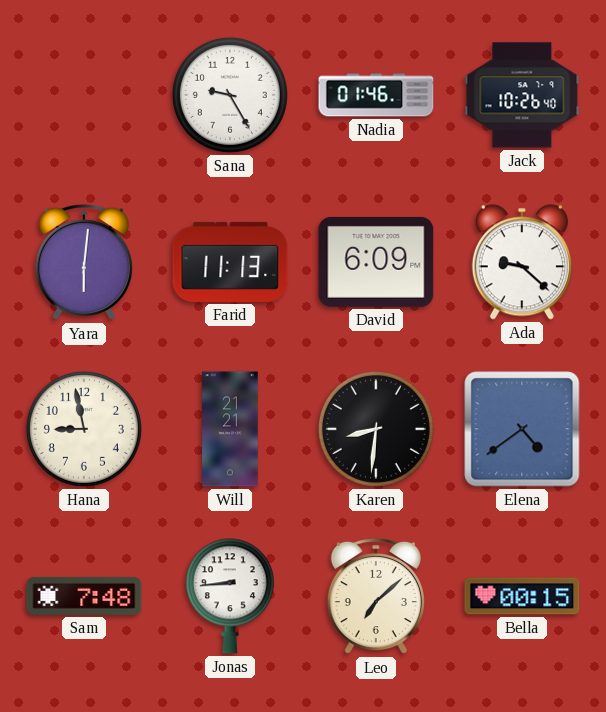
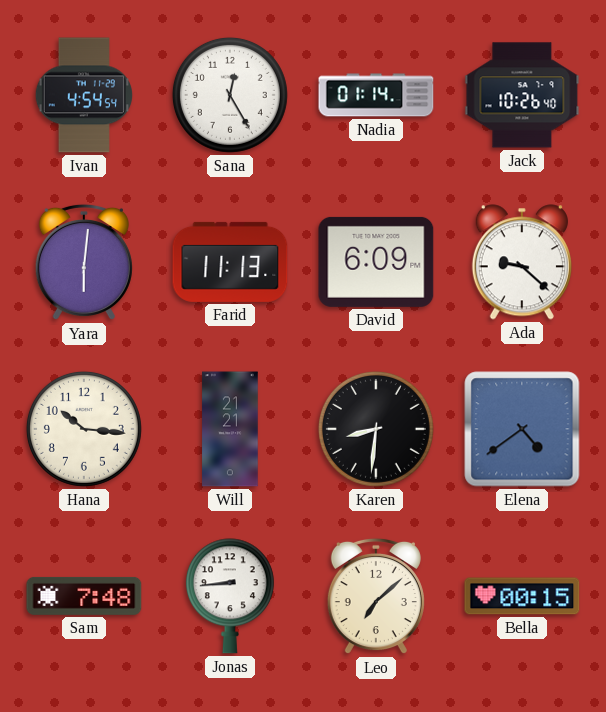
Ivan: none -> 4:54 (84, 95)
Sana: 9:25 -> 12:25 (230, 95)
Nadia: 01:46 -> 01:14 (376, 95)
Hana: 8:58 -> 10:16 (84, 429)
